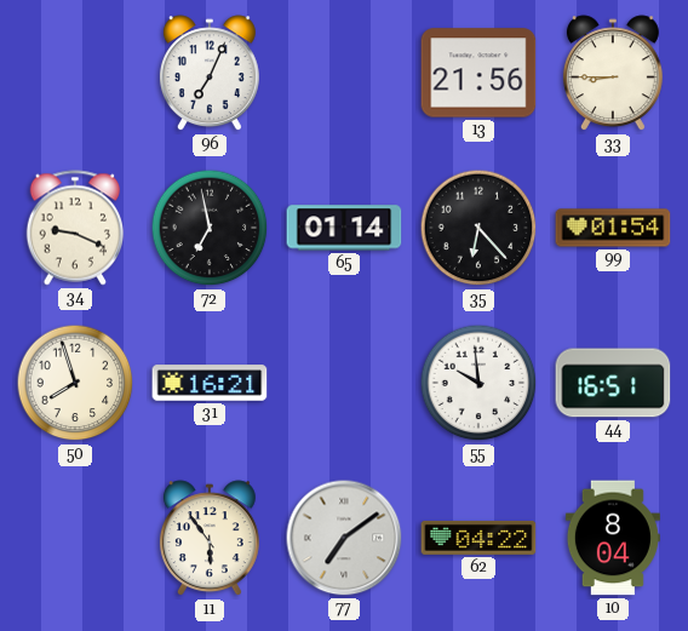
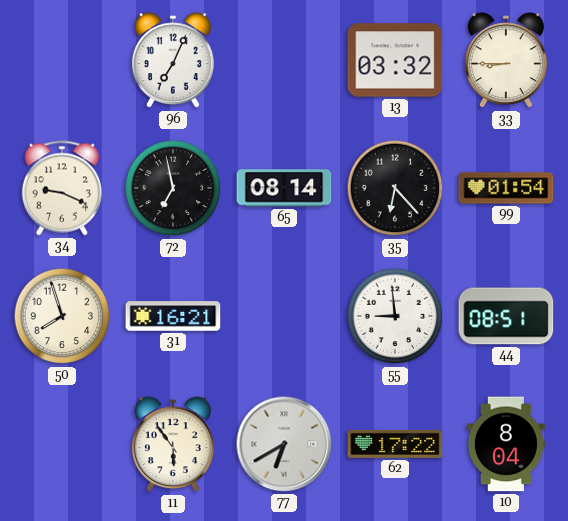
13: 21:56 -> 03:32 (395, 60)
65: 01:14 -> 08:14 (284, 188)
55: 9:59 -> 8:59 (395, 316)
44: 16:51 -> 08:51 (506, 316)
77: 7:09 -> 6:40 (284, 444)
62: 04:22 -> 17:22 (395, 444)
